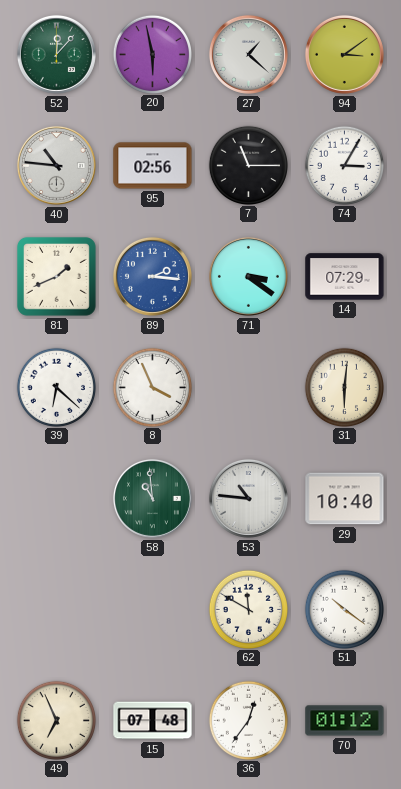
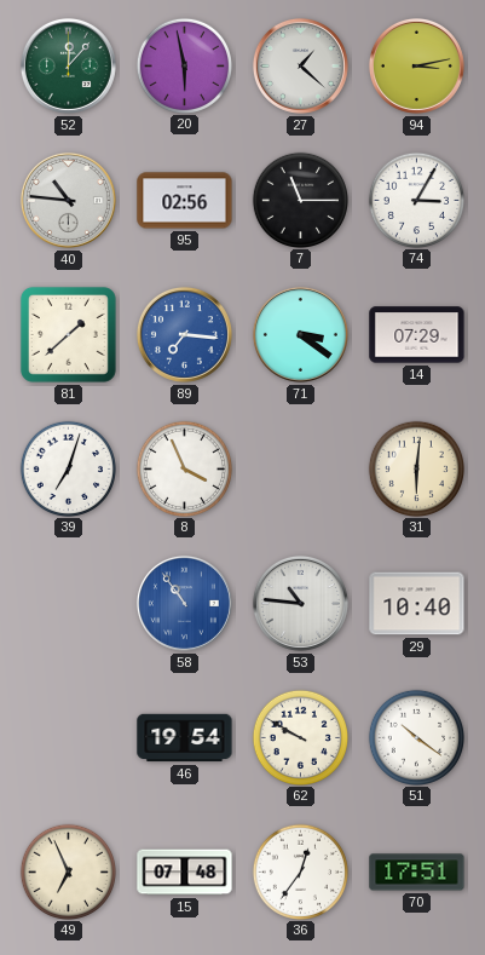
94: 3:09 -> 3:13 (416, 65)
81: 1:41 -> 1:38 (68, 334)
89: 2:16 -> 7:16 (184, 334)
39: 6:22 -> 7:03 (68, 468)
58: 10:59 -> 10:54 (184, 603)
58 dial: green -> blue (184, 603)
46: none -> 19:54 (185, 738)
62: 11:50 -> 9:50 (300, 737)
70: 01:12 -> 17:51 (417, 873)
